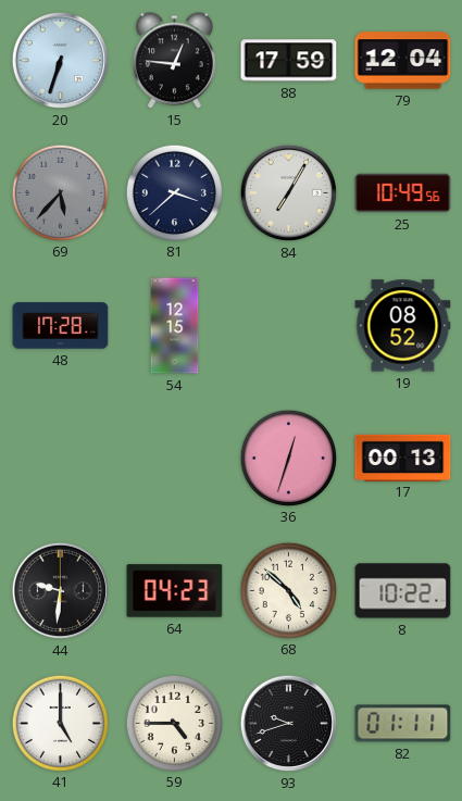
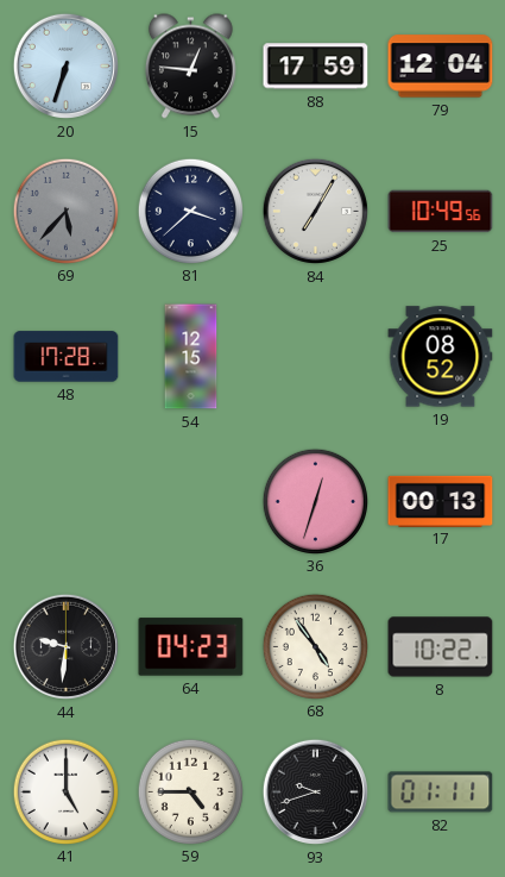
68: 4:52 -> 4:54 (315, 646)
